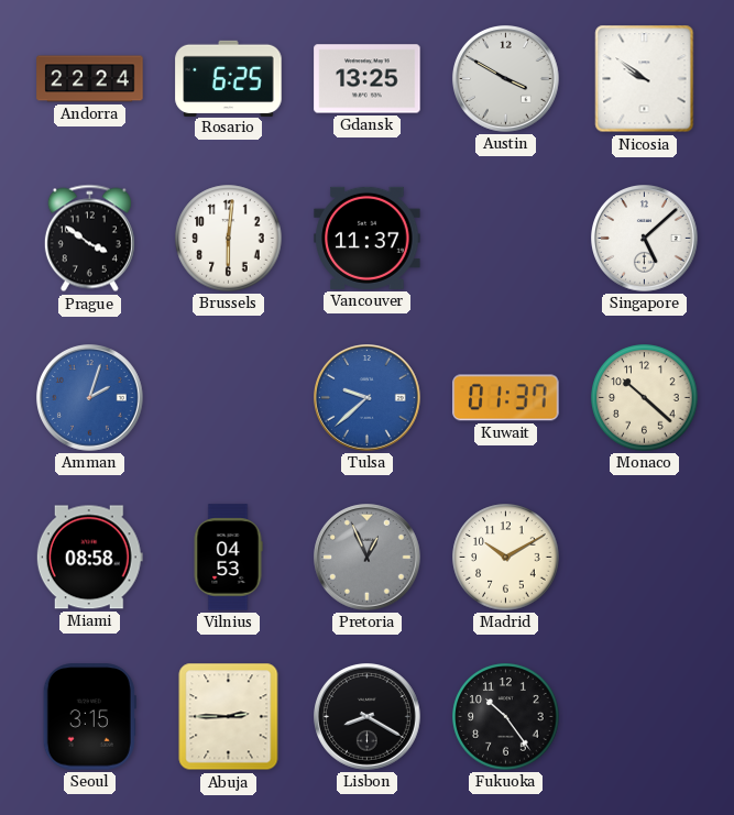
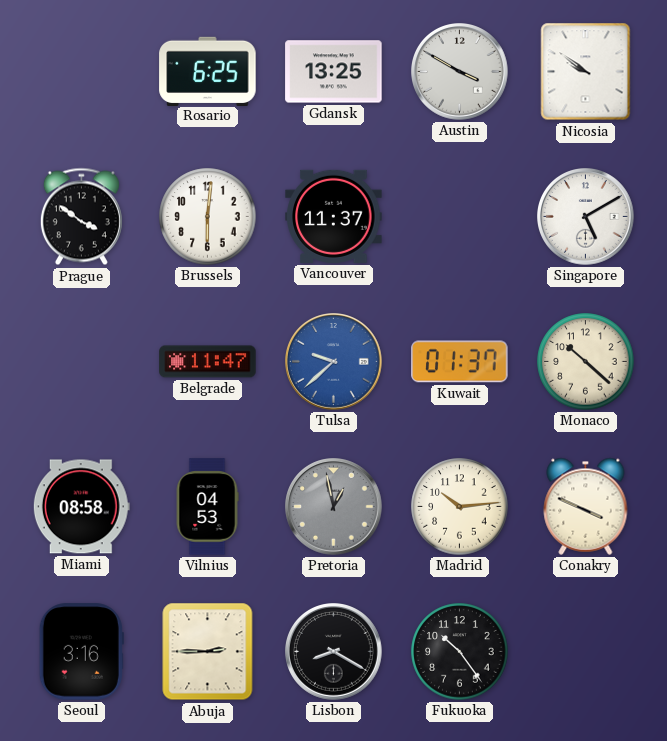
Andorra: 22:24 -> none (90, 79)
Singapore: 5:08 -> 5:10 (586, 217)
Amman: 2:03 -> none (90, 398)
Belgrade: none -> 11:47 (208, 362)
Pretoria: 12:56 -> 12:58 (334, 507)
Madrid: 10:10 -> 10:14 (460, 507)
Conakry: none -> 3:49 (586, 506)
Seoul: 3:15 -> 3:16 (81, 652)
